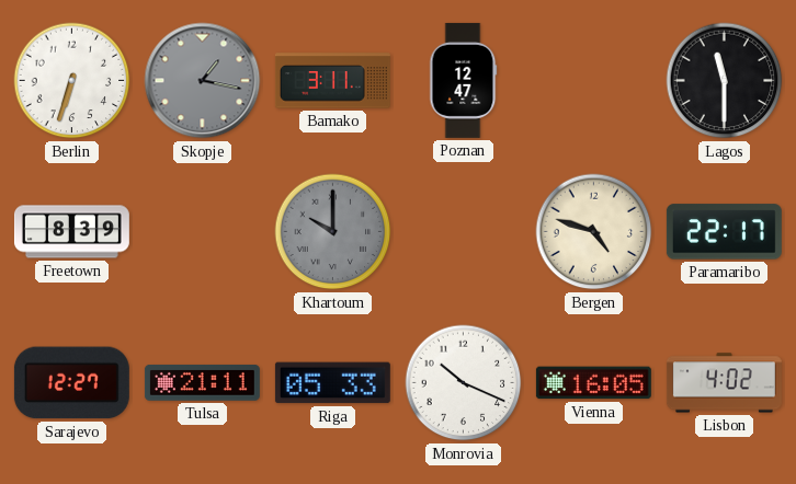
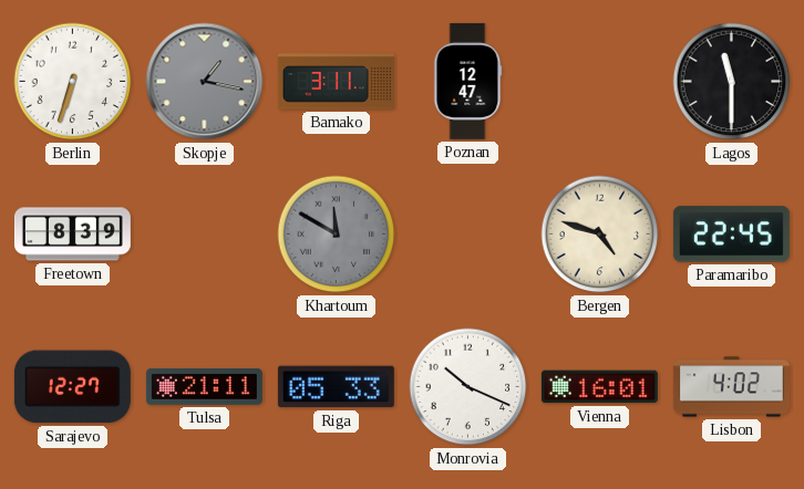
Khartoum: 10:00 -> 11:50 (337, 235)
Paramaribo: 22:17 -> 22:45 (731, 235)
Vienna: 16:05 -> 16:01 (599, 387)
